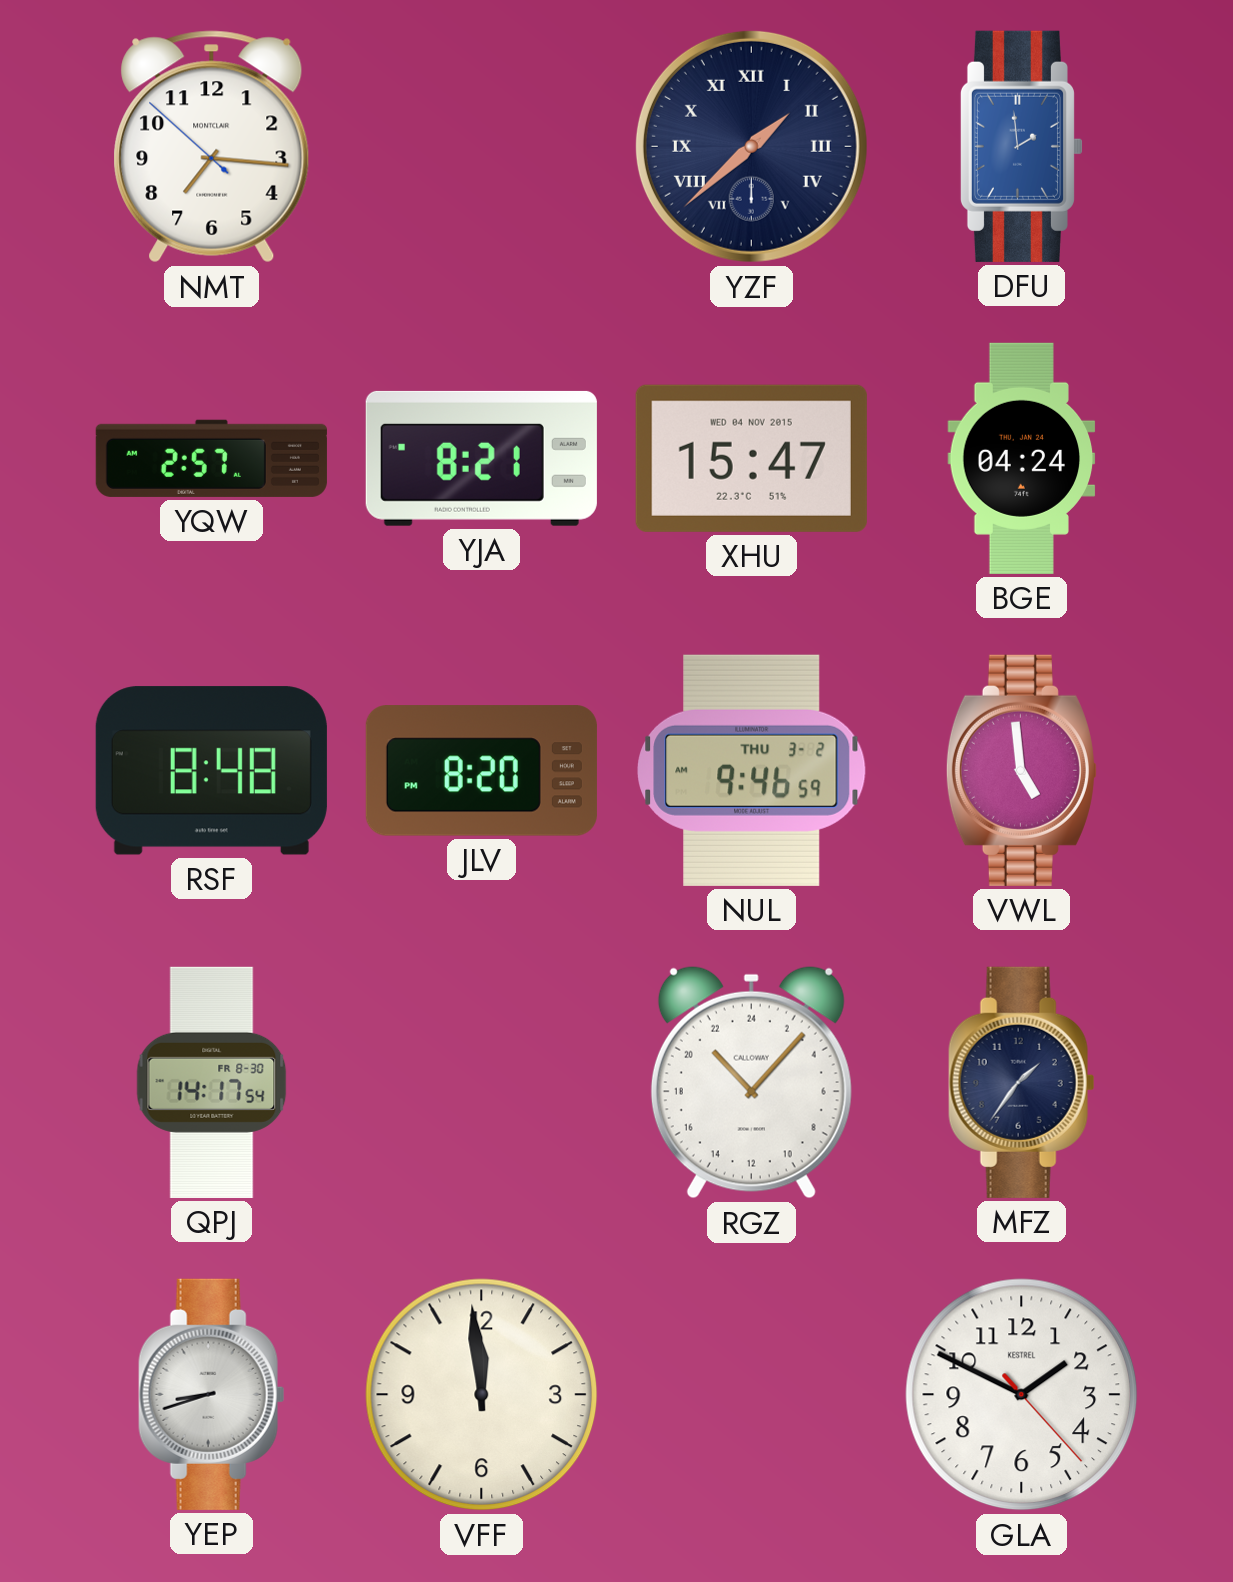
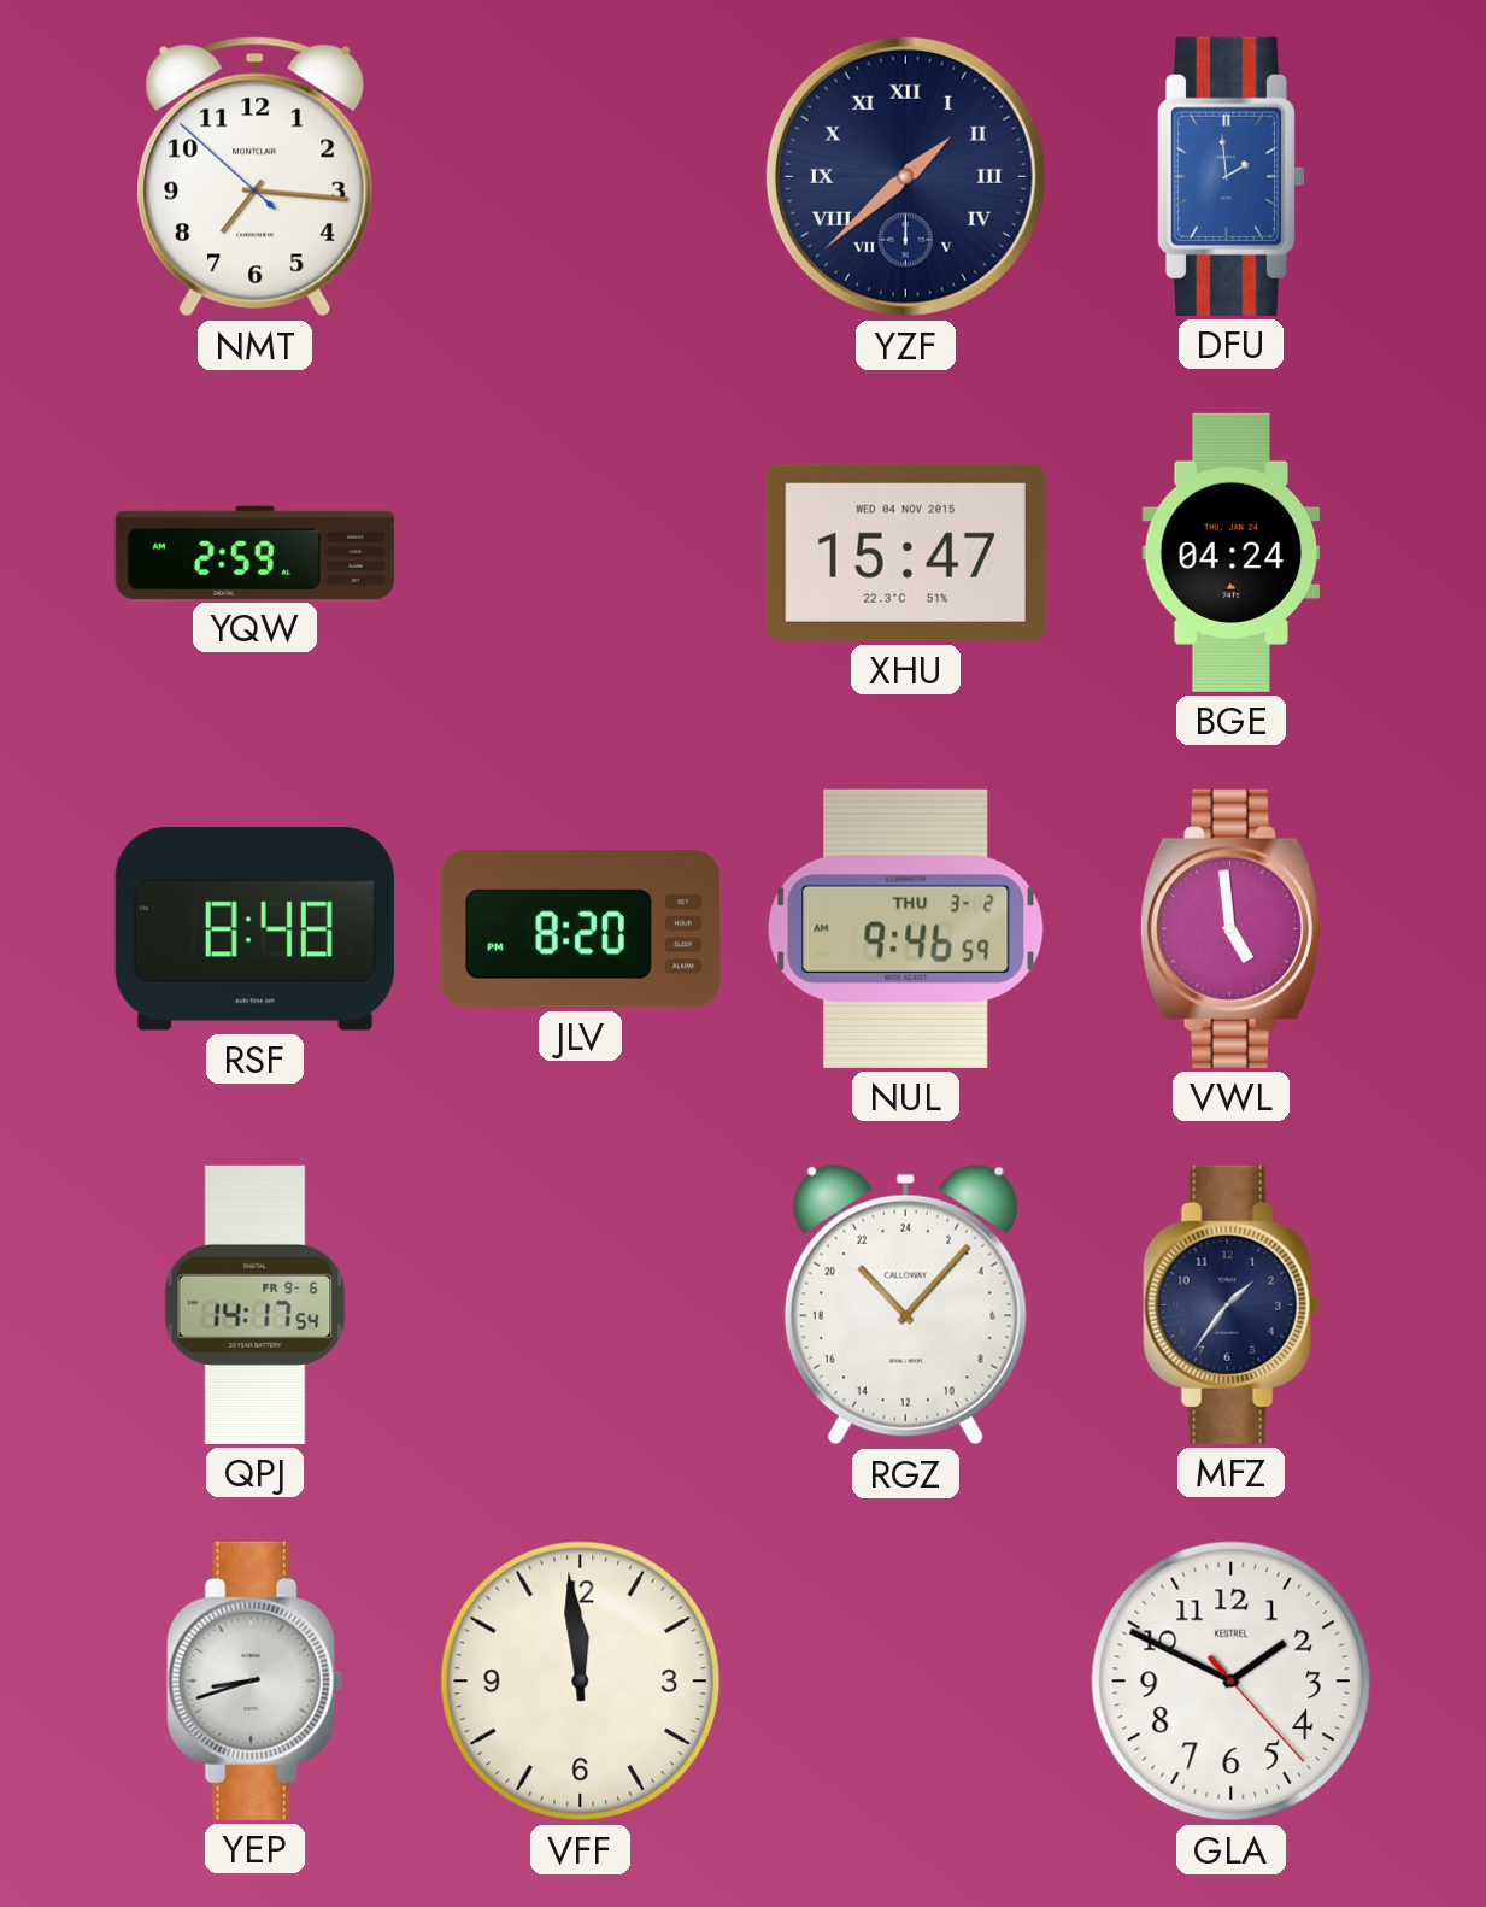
YQW: 2:57 -> 2:59 (254, 552)
YJA: 8:21 -> none (481, 458)
QPJ date: FR 8-30 -> FR 9-6 (256, 1304)
